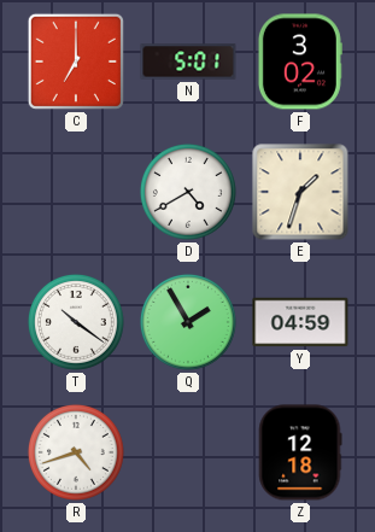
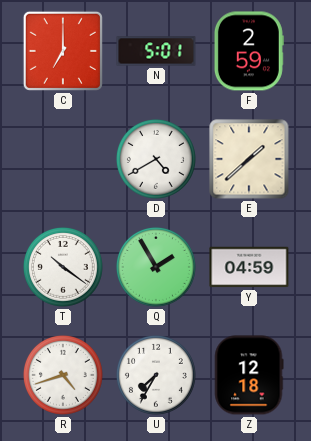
F: 3:02 -> 2:59 (249, 51)
E: 1:33 -> 1:38 (249, 159)
U: none -> 7:35 (156, 375)
